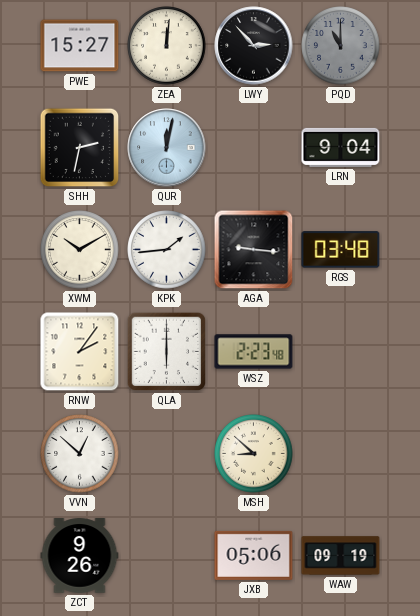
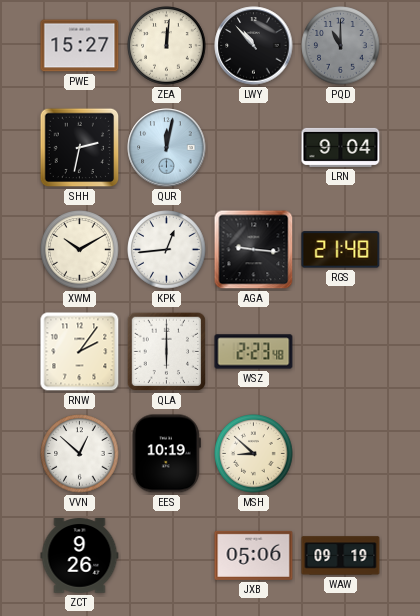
LWY: 2:53 -> 10:53 (254, 46)
KPK: 1:44 -> 12:44 (167, 250)
RGS: 03:48 -> 21:48 (341, 250)
EES: none -> 10:19 (166, 454)
